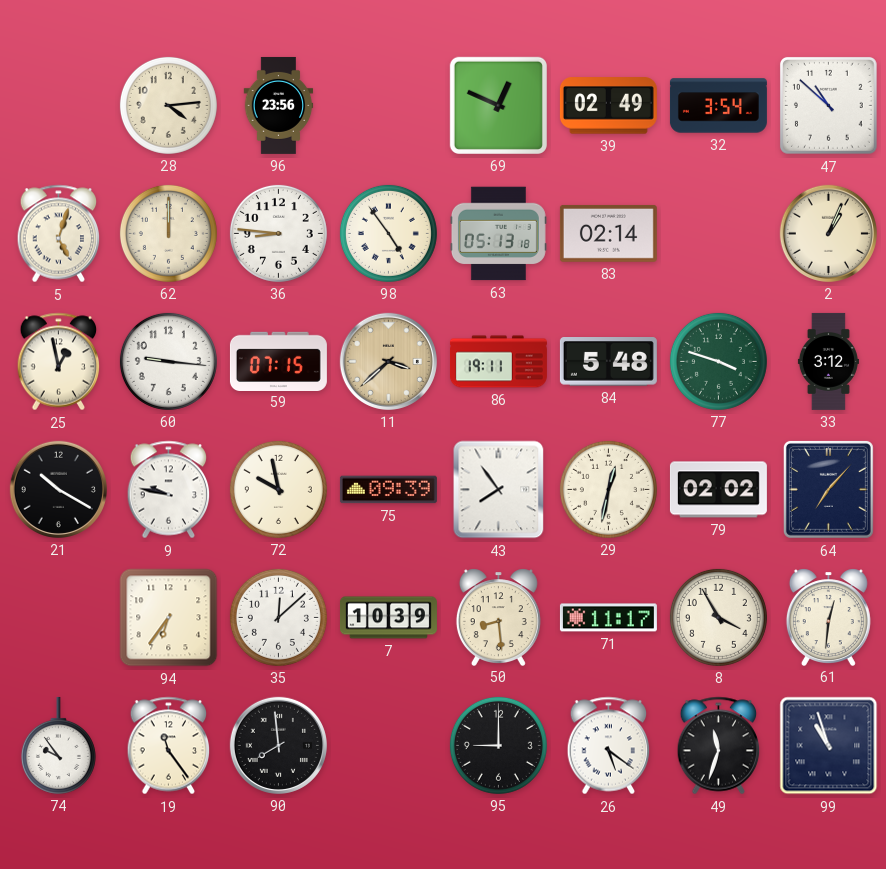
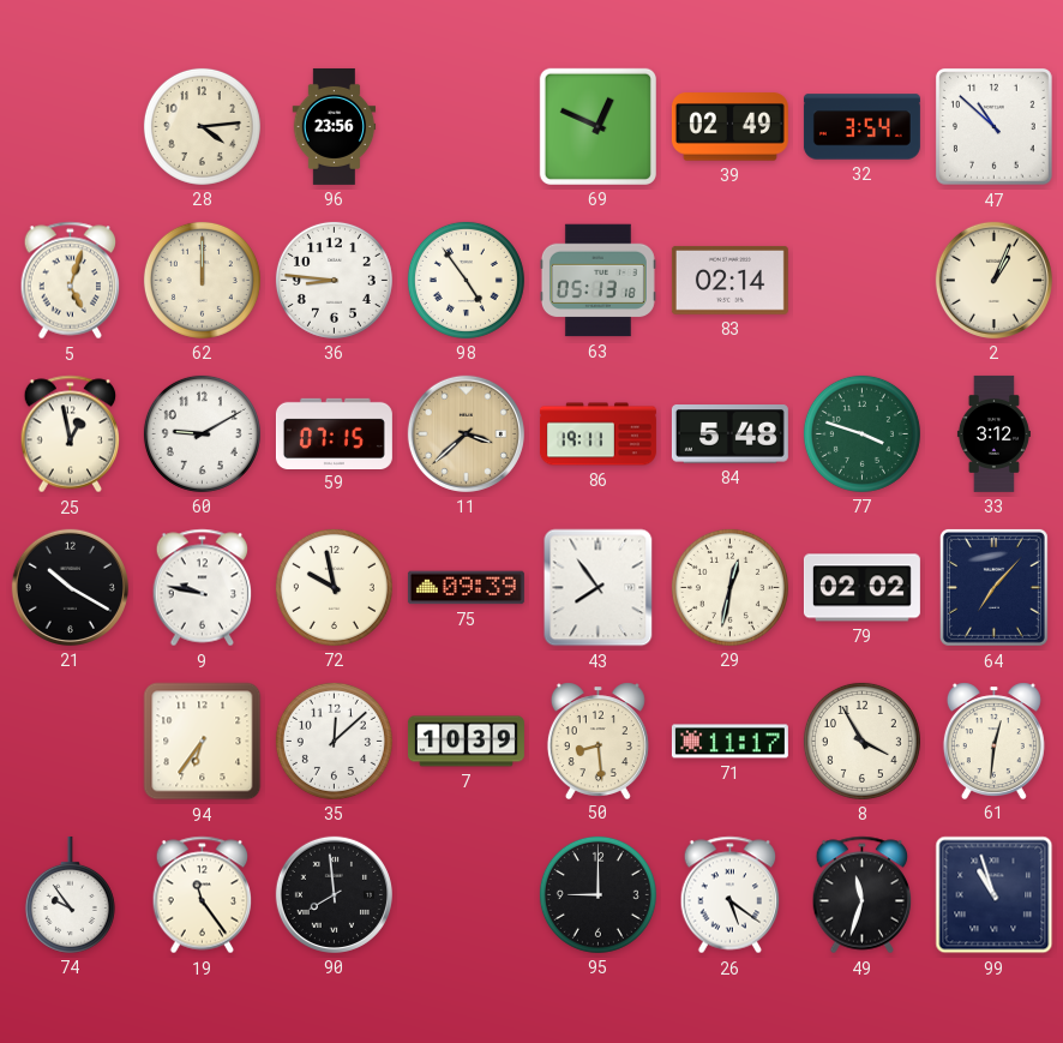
60: 9:16 -> 9:10 (202, 433)
